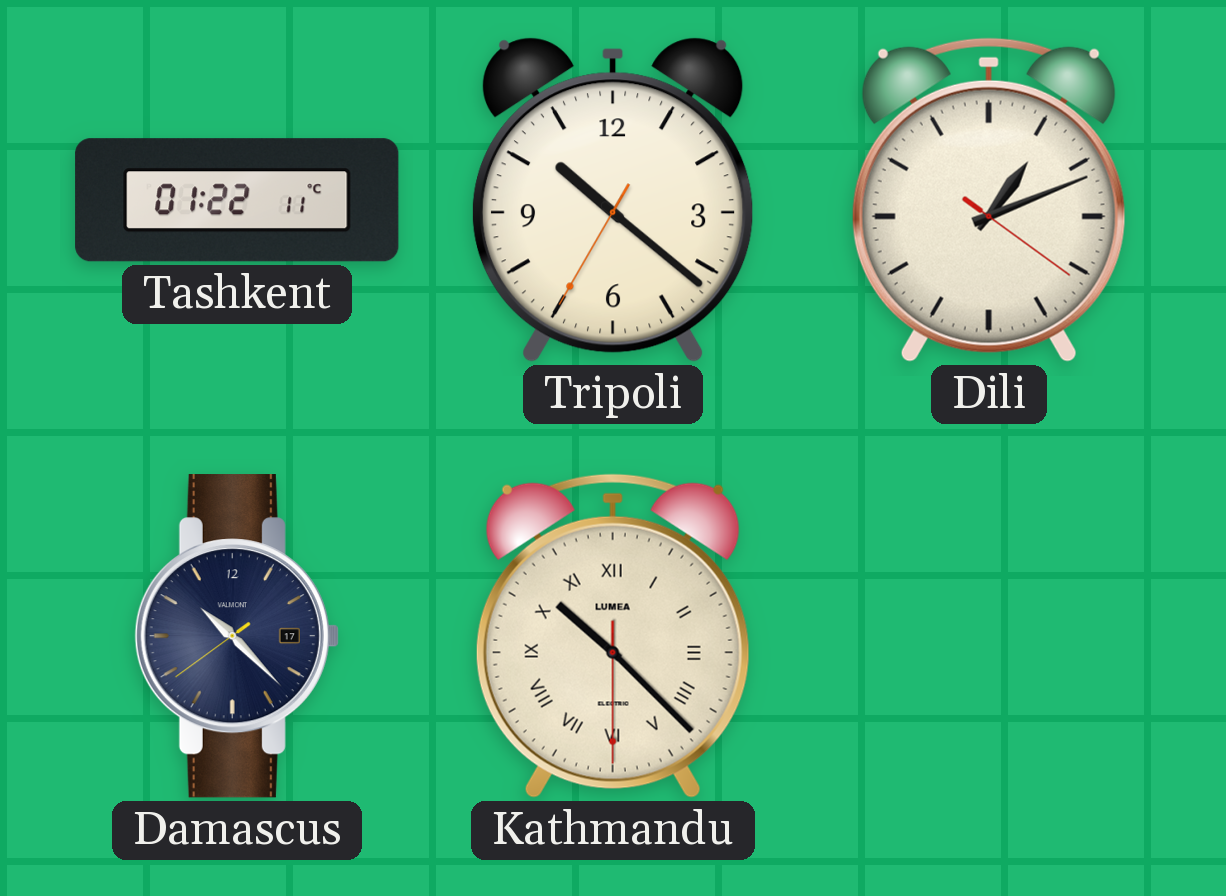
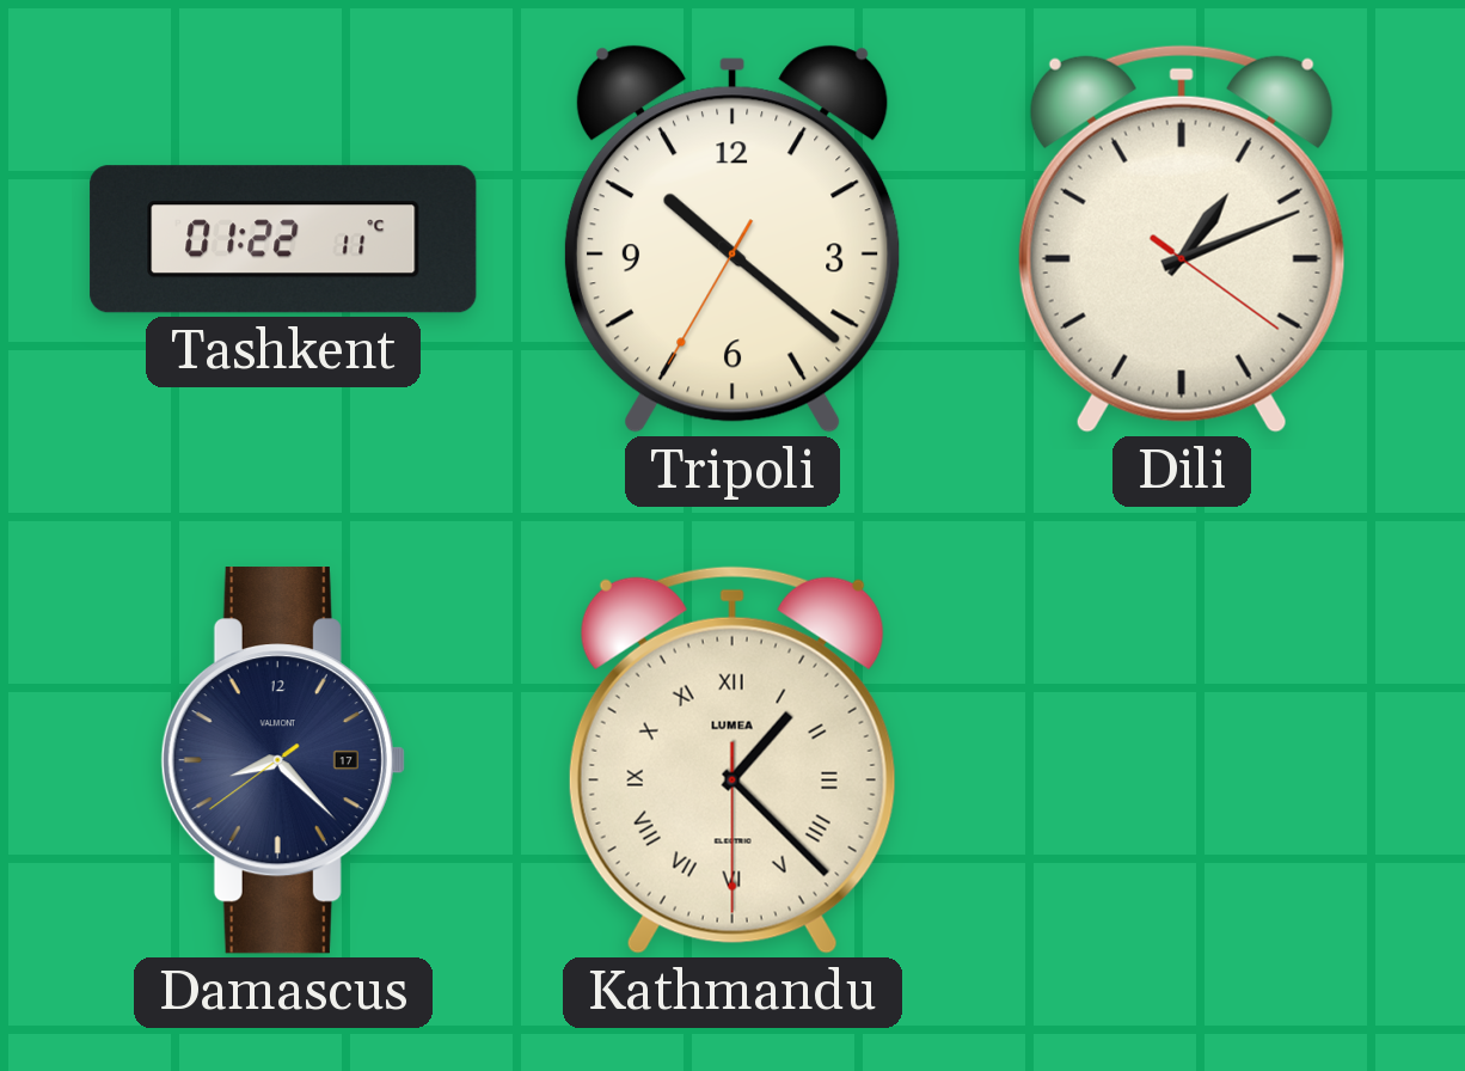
Damascus: 10:22 -> 8:22 (283, 760)
Kathmandu: 10:22 -> 1:22 (732, 760)
